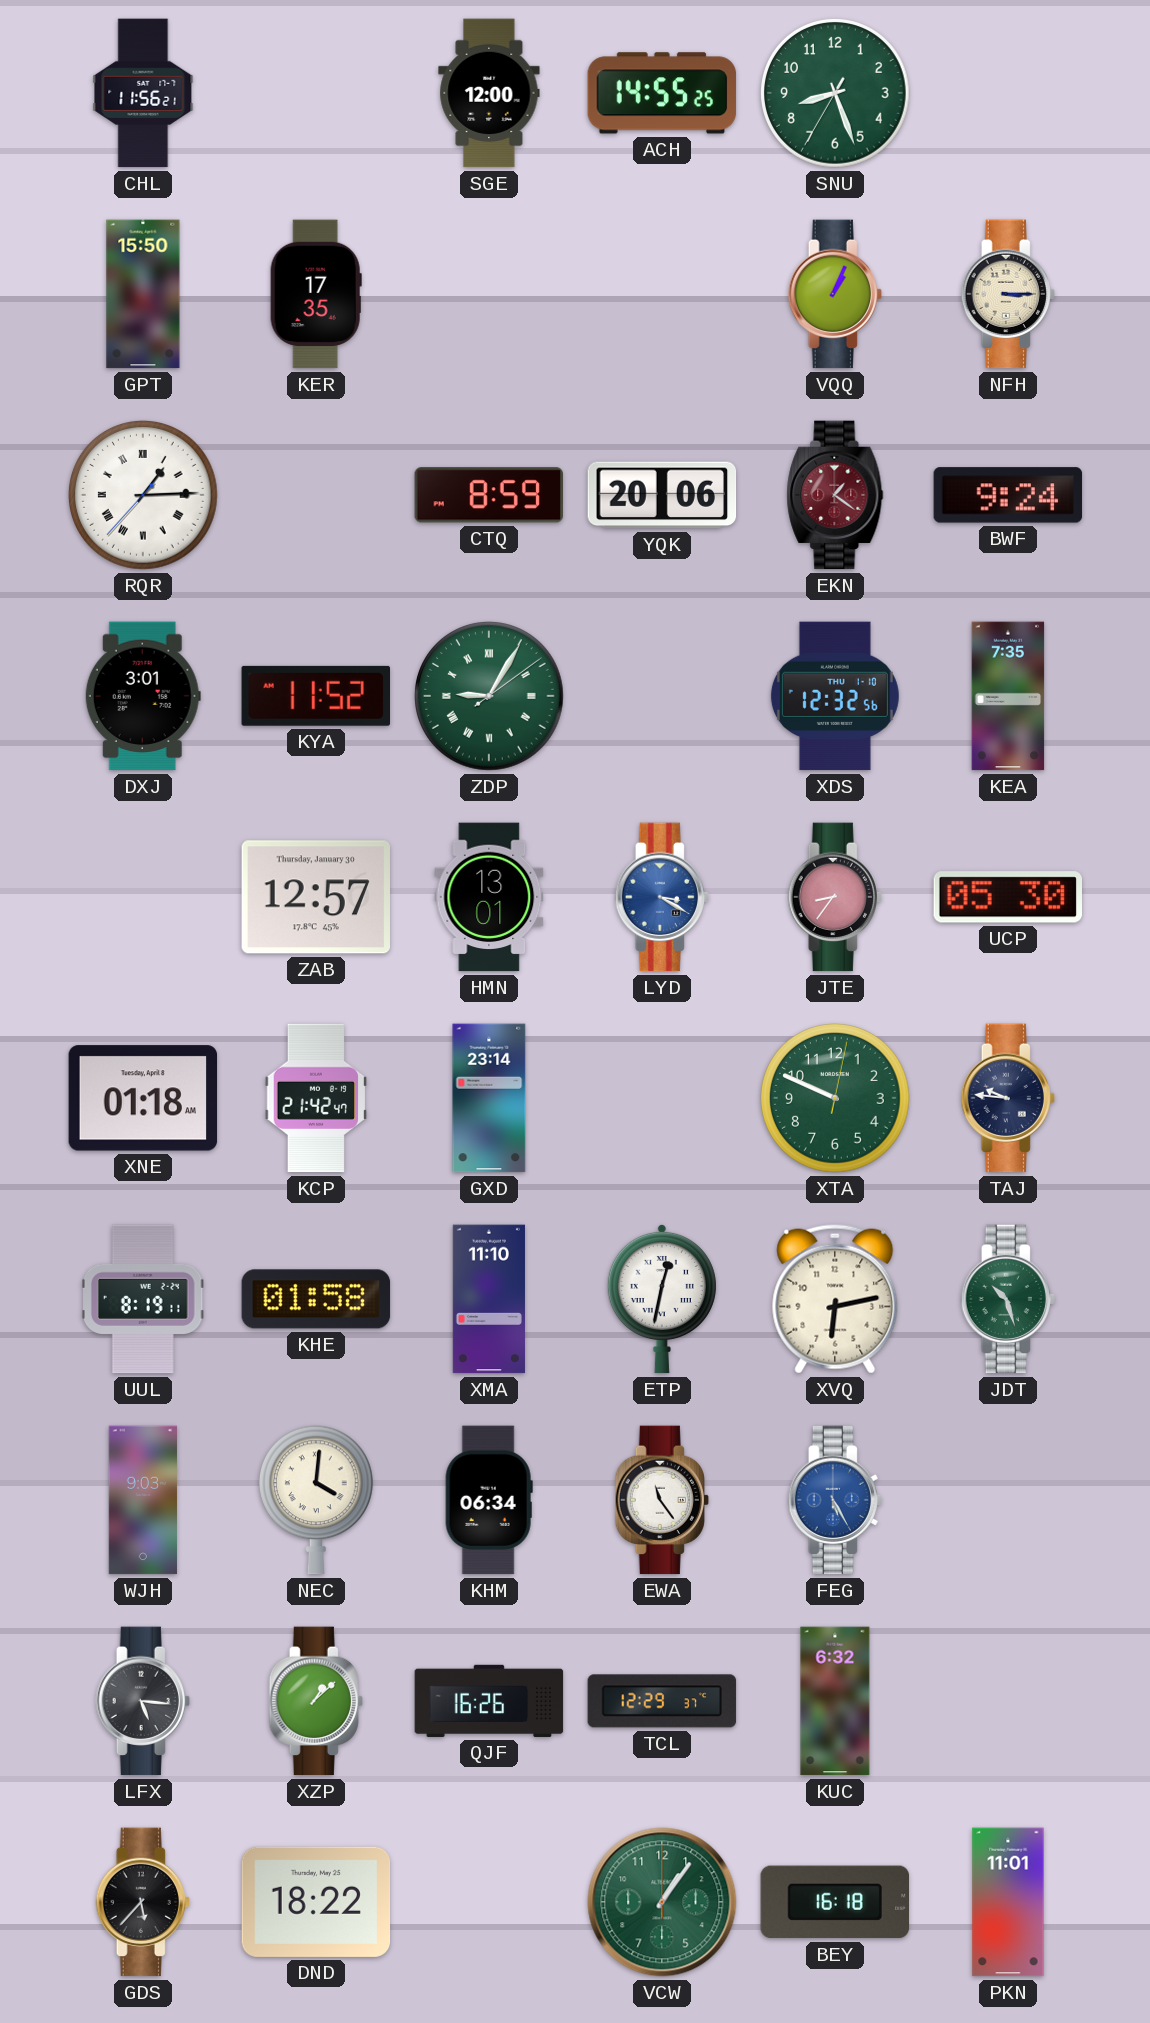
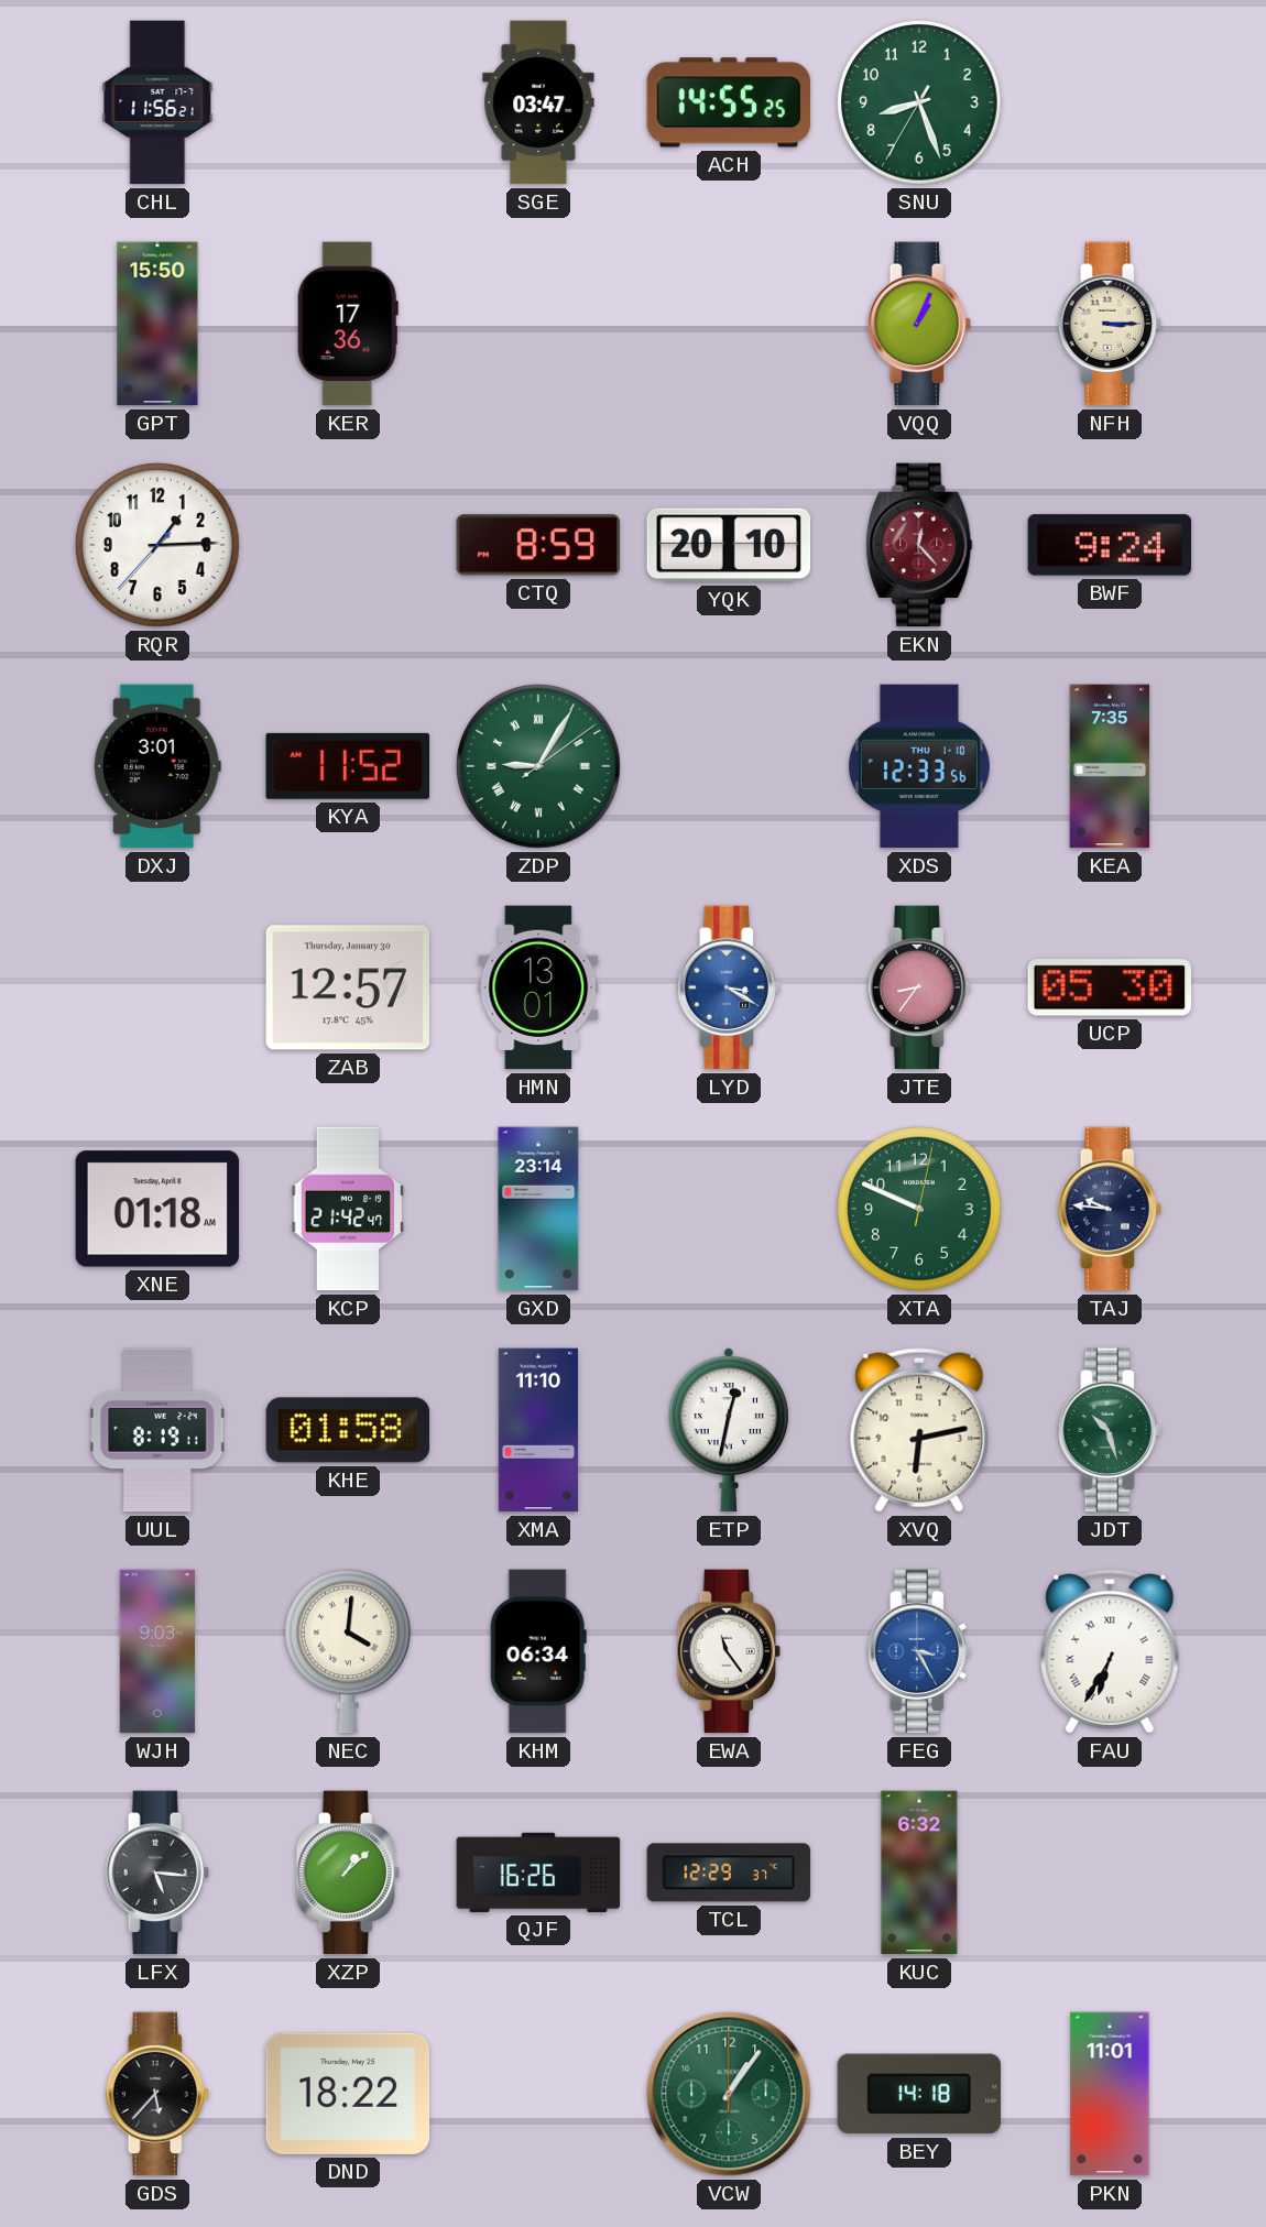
SGE: 12:00 -> 03:47 (538, 102)
KER: 17:35 -> 17:36 (348, 324)
RQR numerals: Roman -> Arabic (159, 546)
YQK: 20:06 -> 20:10 (729, 545)
EKN: 1:21 -> 12:23 (919, 545)
XDS: 12:32 -> 12:33 (919, 766)
FEG: 5:25 -> 3:25 (919, 1651)
FAU: none -> 6:35 (1110, 1651)
BEY: 16:18 -> 14:18 (919, 2094)
